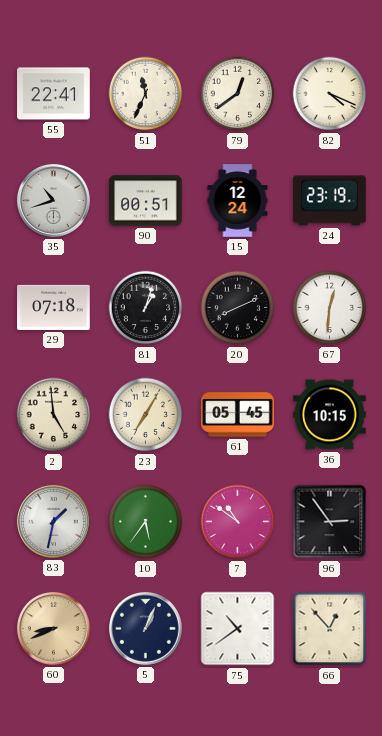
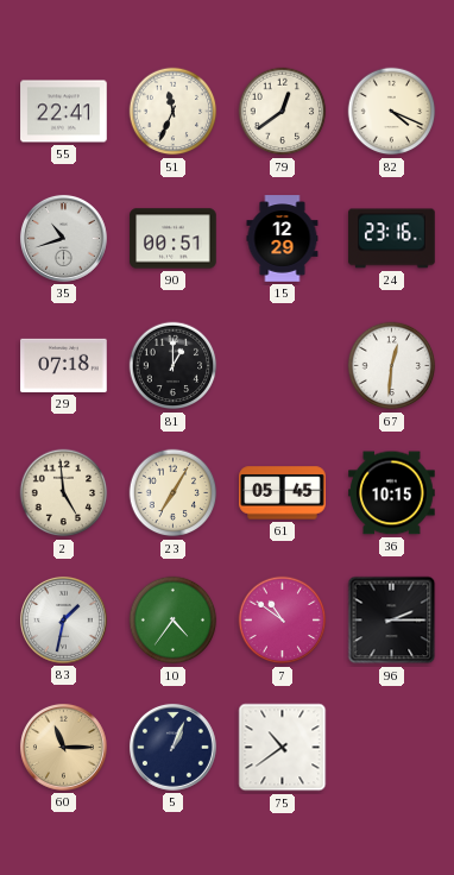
15: 12:24 -> 12:29 (283, 239)
24: 23:19 -> 23:16 (392, 239)
81: 1:03 -> 1:00 (174, 366)
20: 8:11 -> none (238, 308)
10: 5:36 -> 4:36 (174, 621)
96: 2:54 -> 2:15 (392, 621)
60: 8:41 -> 11:15 (63, 747)
66: 12:53 -> none (330, 629)
